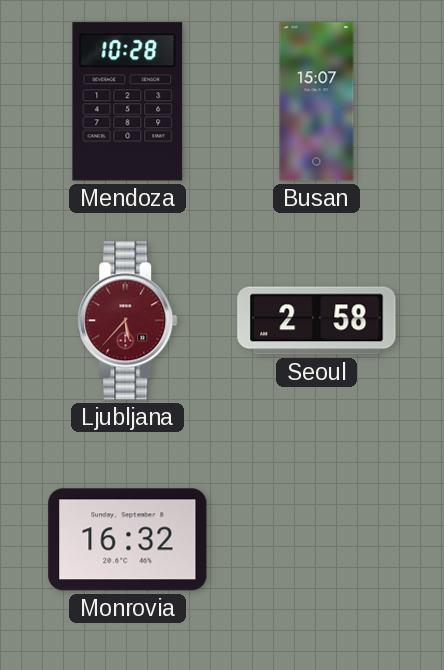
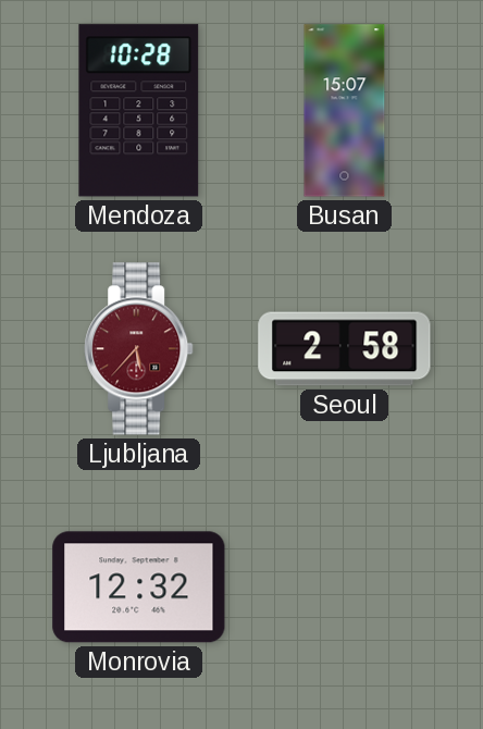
Monrovia: 16:32 -> 12:32 (139, 588)
